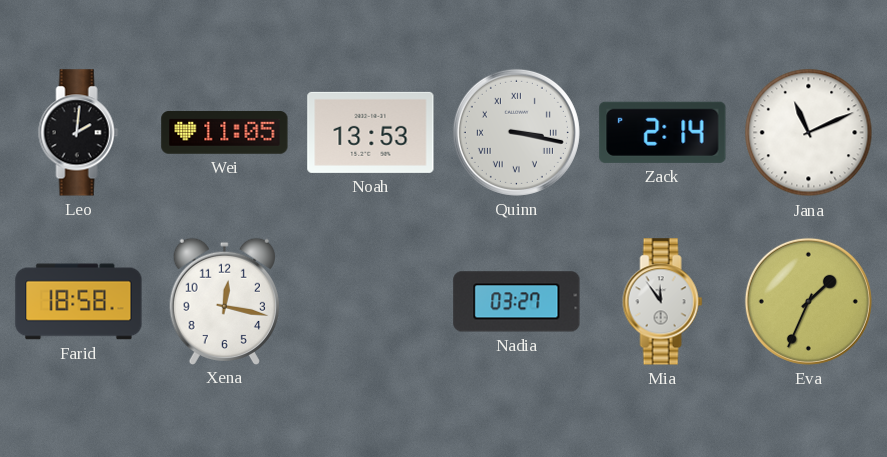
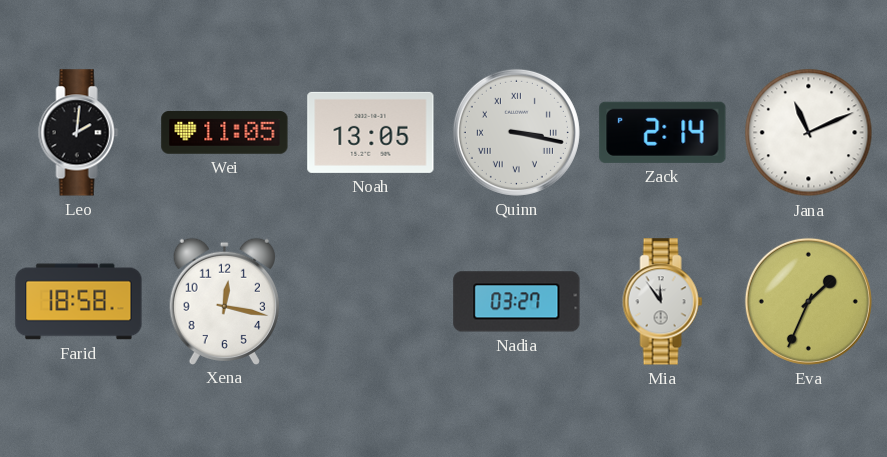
Noah: 13:53 -> 13:05 (371, 132)
